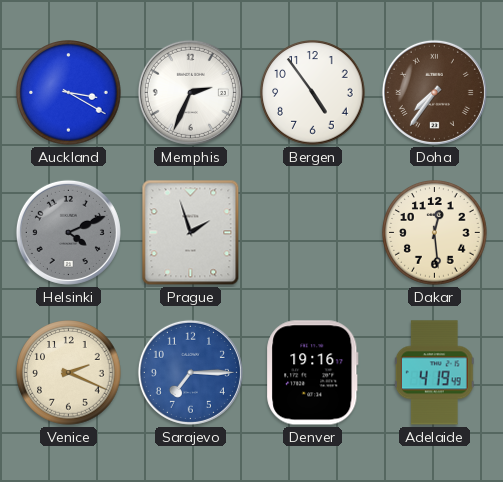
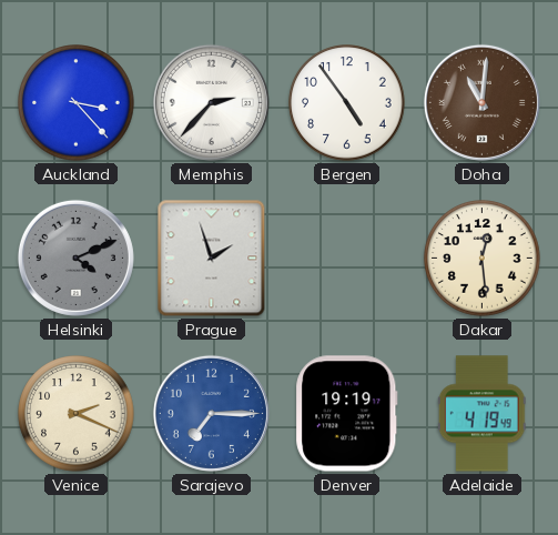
Auckland: 3:20 -> 3:23 (77, 103)
Memphis: 2:34 -> 2:37 (211, 102)
Doha: 7:36 -> 11:01 (481, 102)
Denver: 19:16 -> 19:19 (347, 414)
